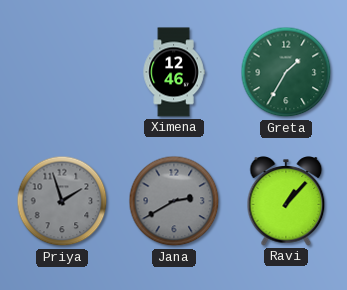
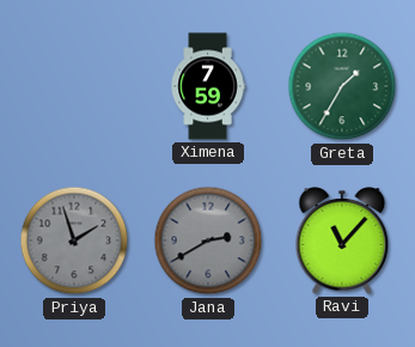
Ximena: 12:46 -> 7:59 (208, 86)
Ravi: 1:07 -> 11:07 (342, 241)
